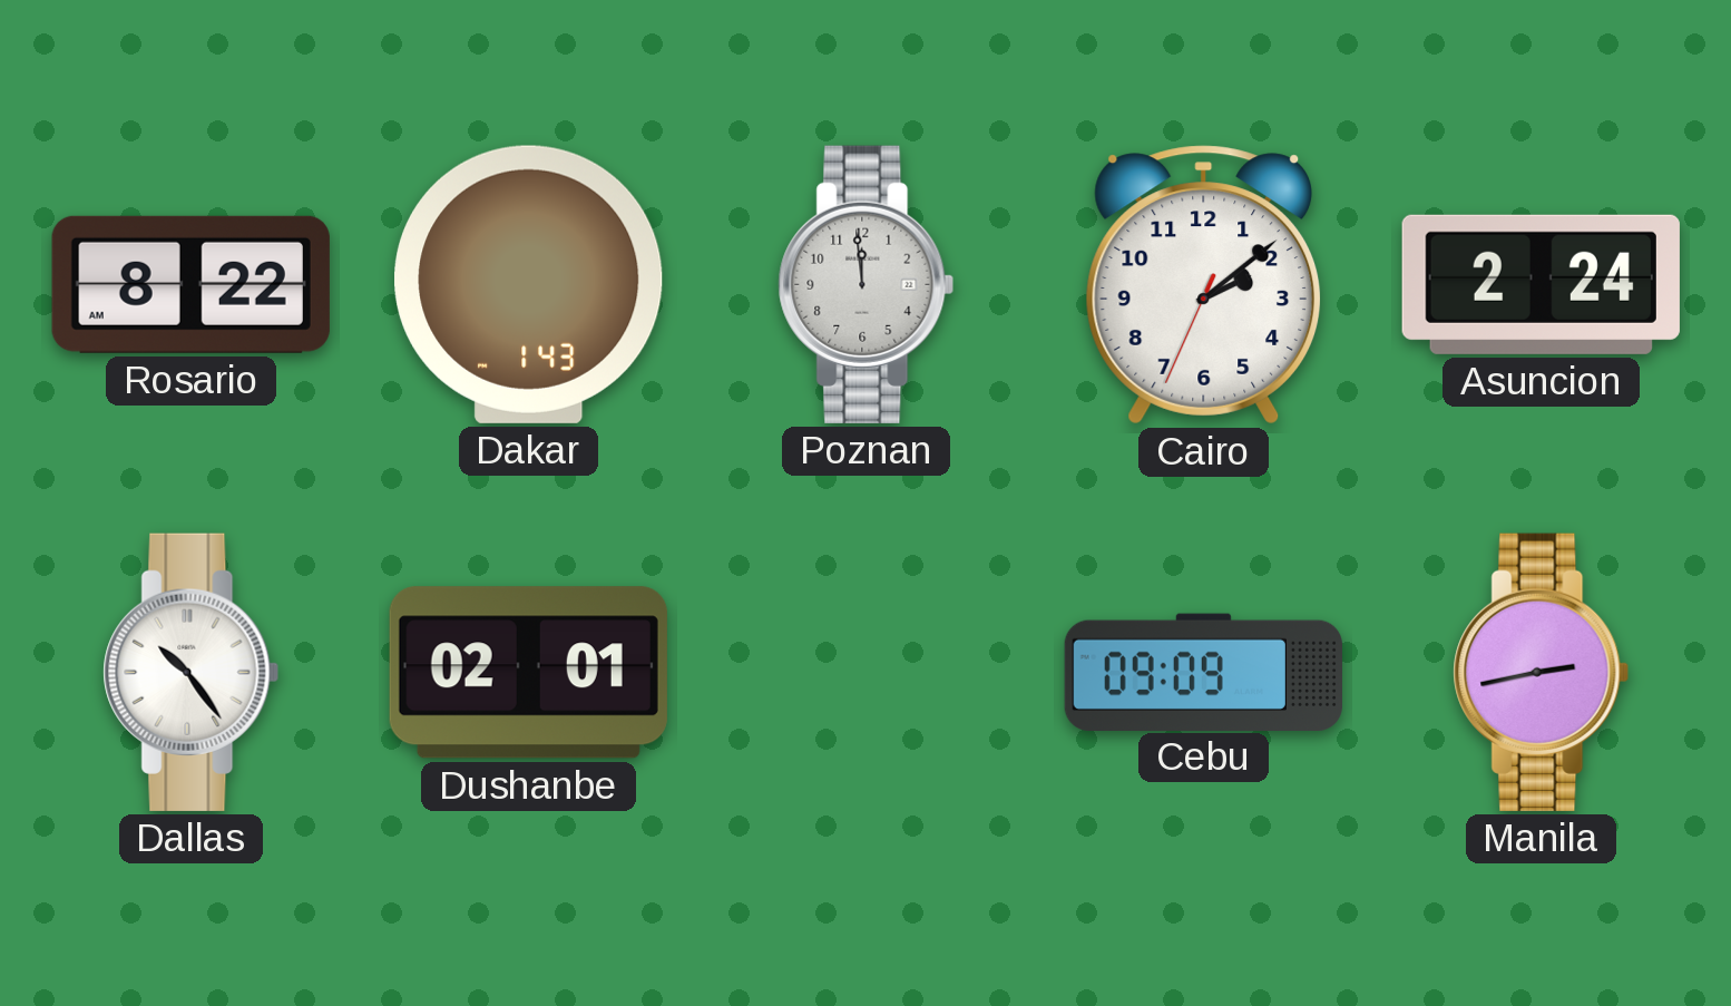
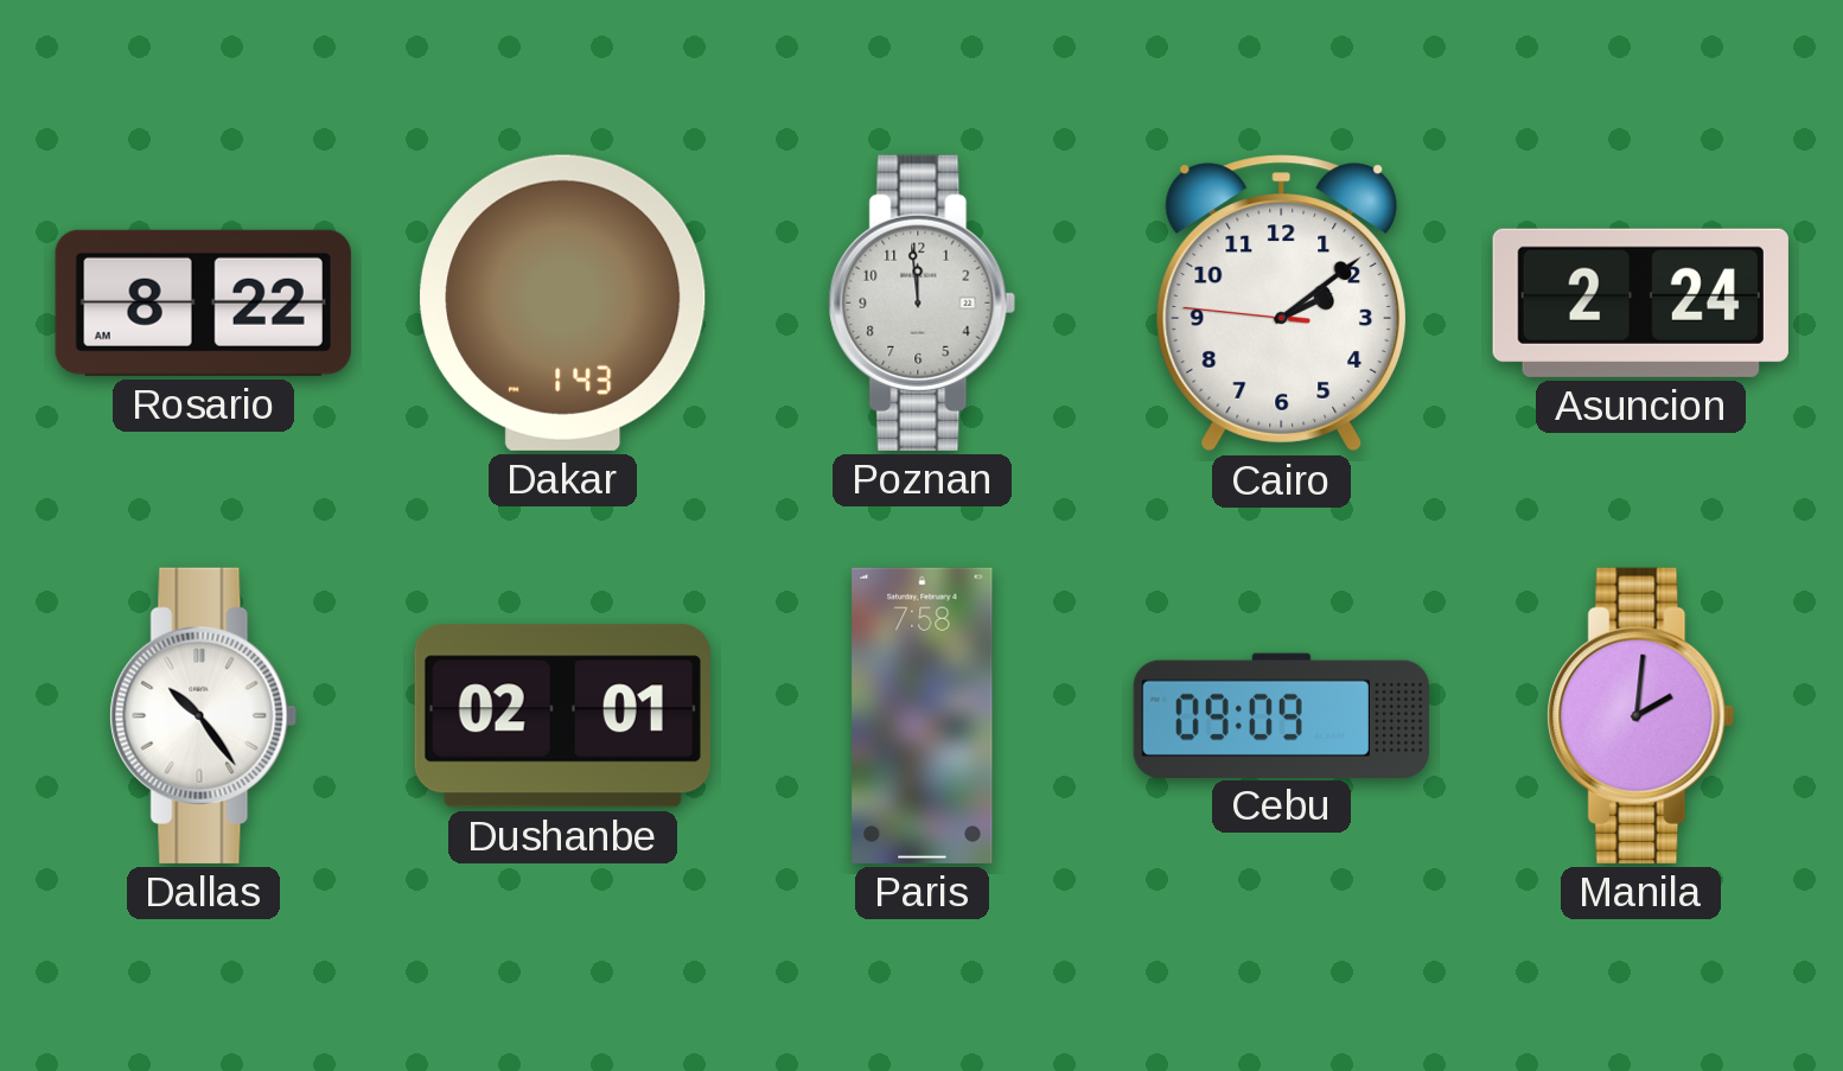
Cairo: 2:08:34 -> 2:08:46 (1282, 304)
Paris: none -> 7:58 (923, 715)
Manila: 2:43 -> 2:01 (1641, 715)
